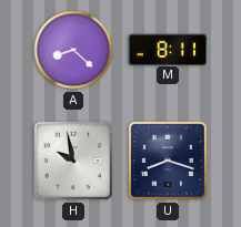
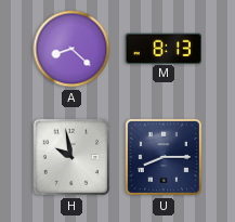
M: 8:11 -> 8:13 (162, 48)
U: 8:18 -> 8:15 (164, 157)
